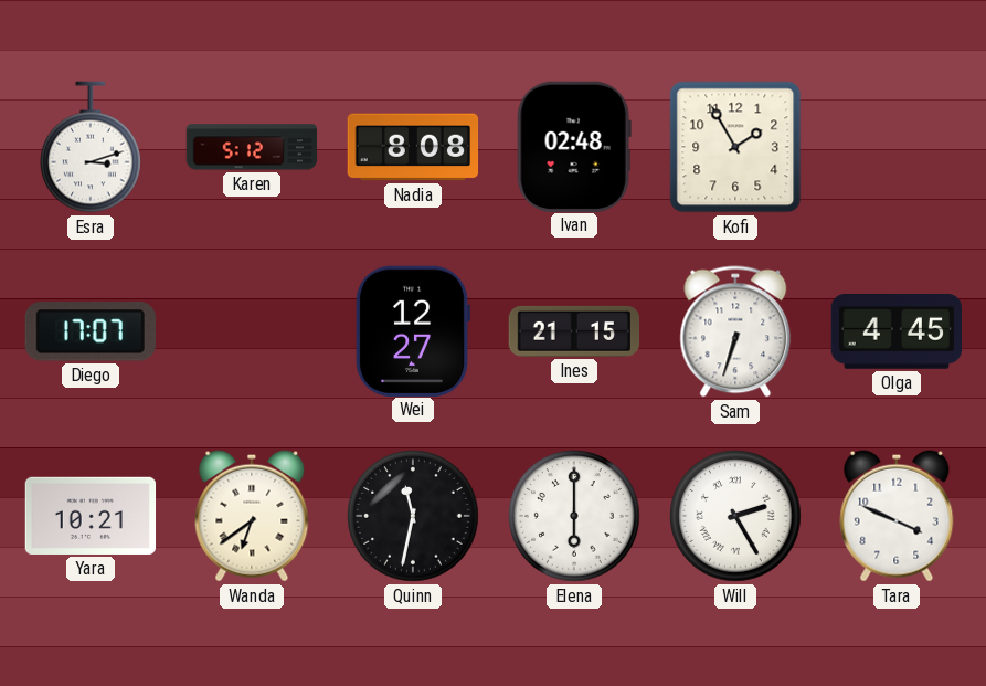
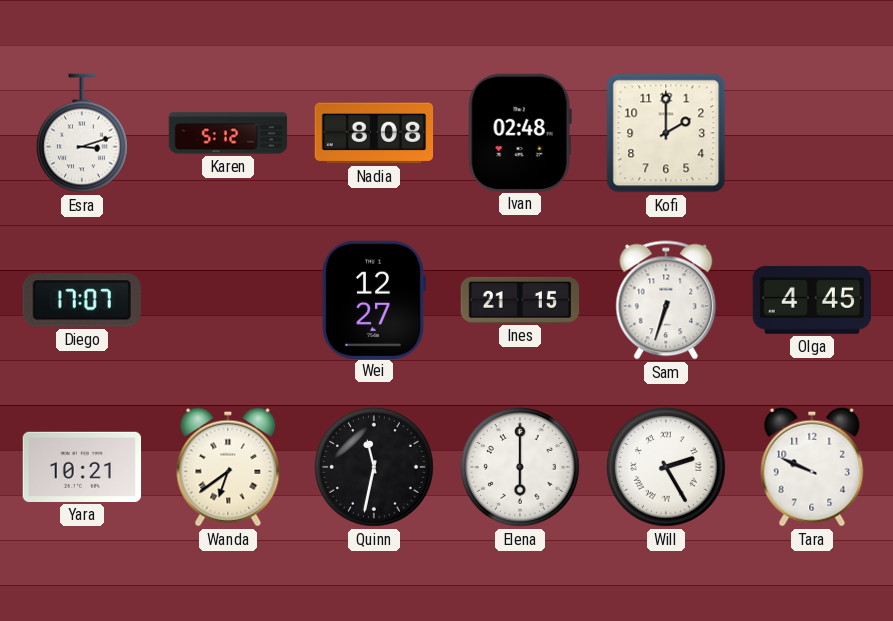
Kofi: 1:55 -> 2:00 (666, 133)
Tara: 3:49 -> 9:49 (812, 467)
